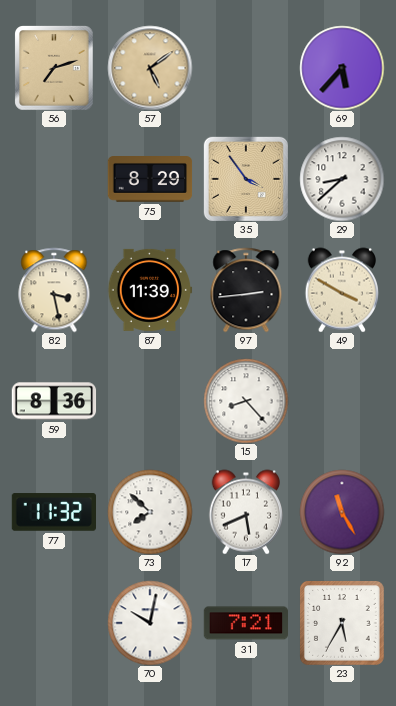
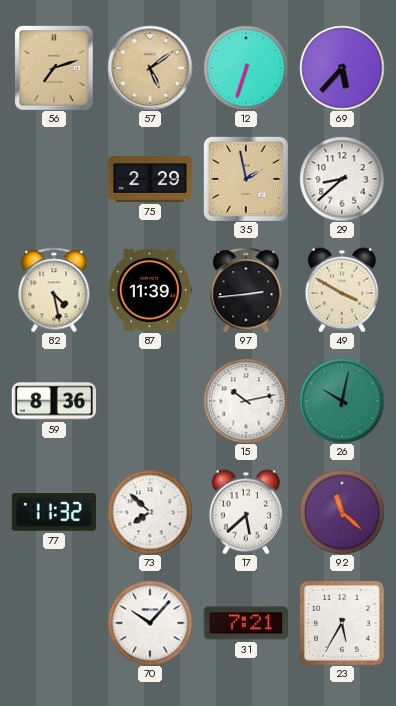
12: none -> 6:33 (246, 68)
75: 8:29 -> 2:29 (150, 179)
35: 3:54 -> 1:58 (246, 179)
82: 3:28 -> 4:28 (54, 290)
15: 8:23 -> 10:13 (246, 401)
26: none -> 10:02 (342, 401)
17: 5:41 -> 5:38 (245, 512)
92: 11:25 -> 11:22 (342, 512)
70: 10:02 -> 10:07 (150, 623)
